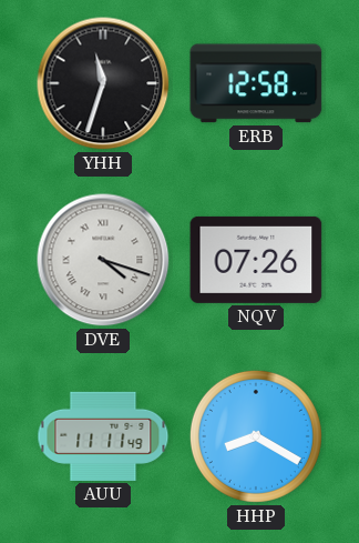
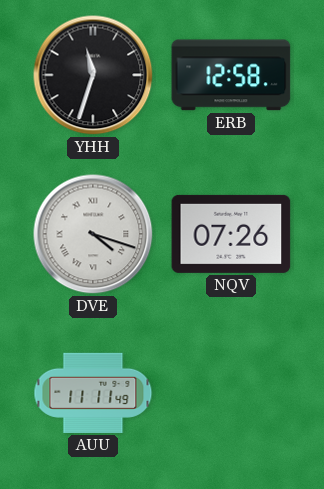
HHP: 8:20 -> none (256, 436)
